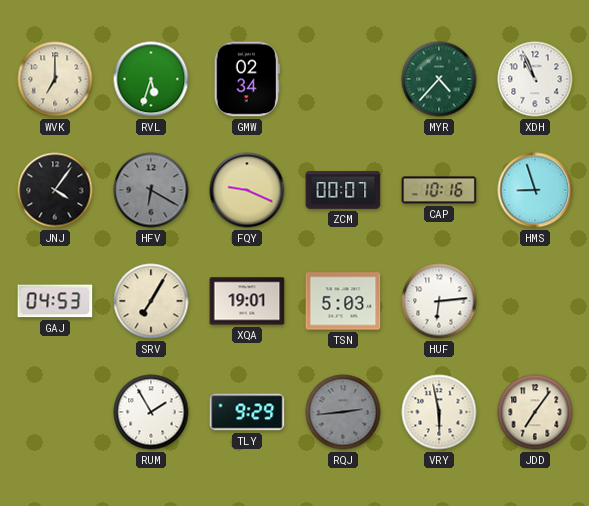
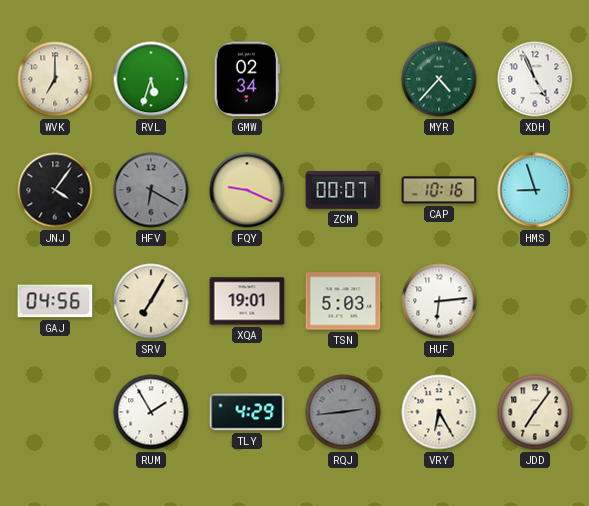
XDH: 10:56 -> 4:56 (535, 79)
GAJ: 04:53 -> 04:56 (55, 301)
TLY: 9:29 -> 4:29 (247, 412)
VRY: 5:58 -> 6:25 (439, 412)
